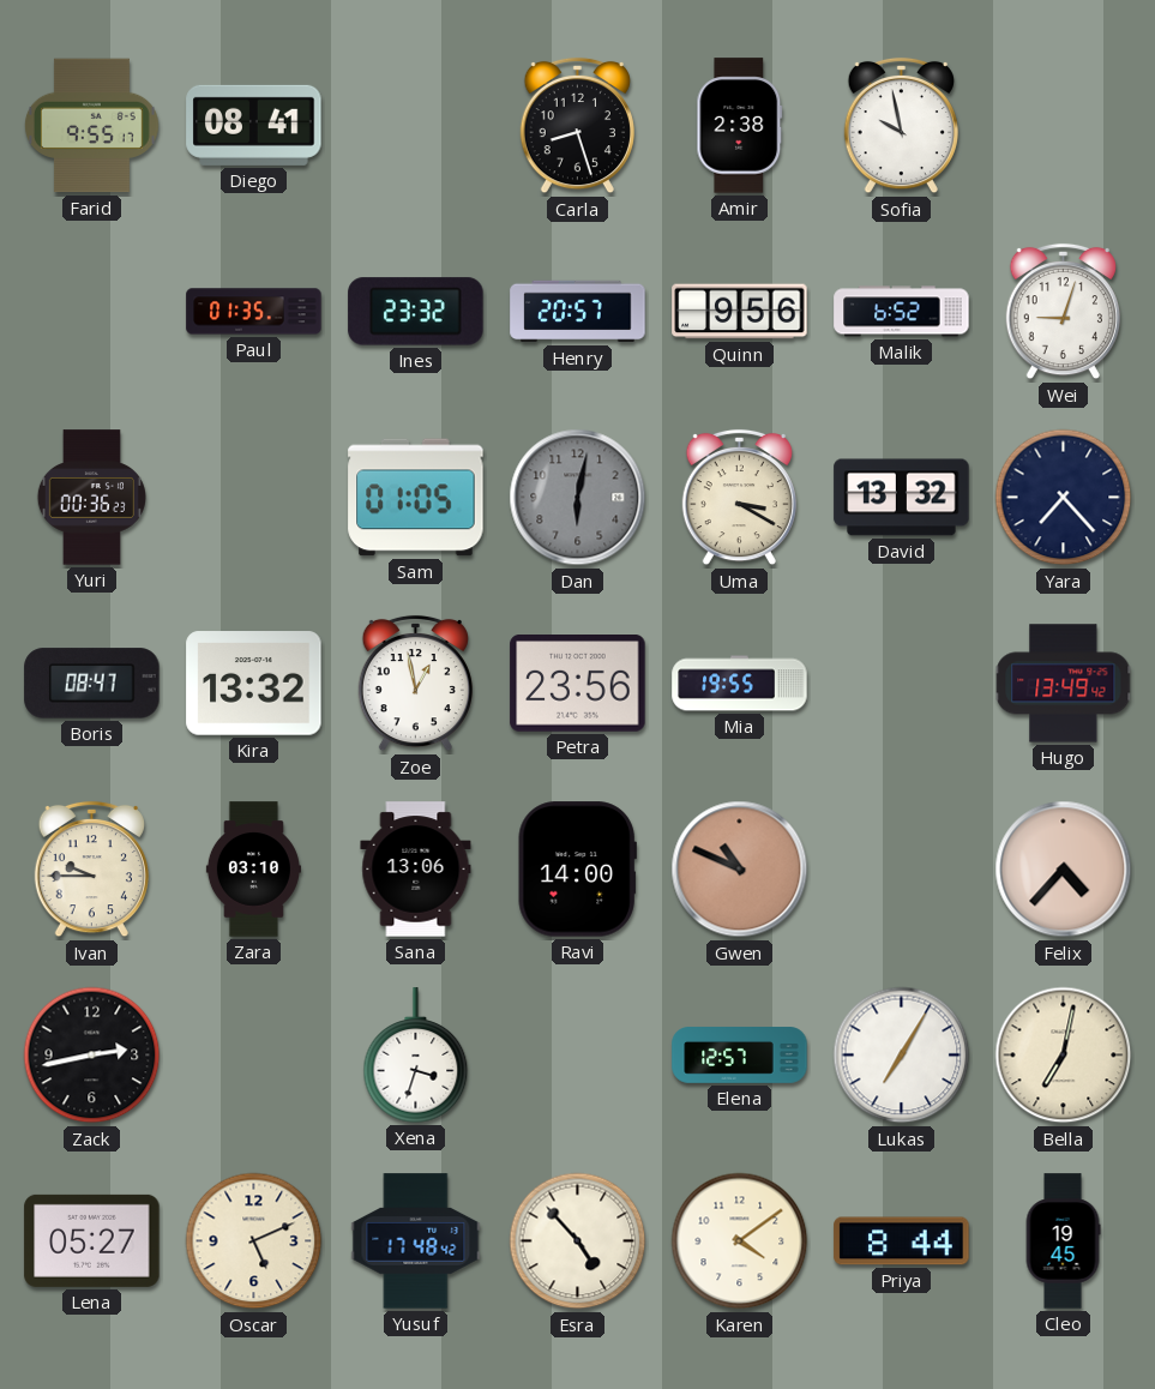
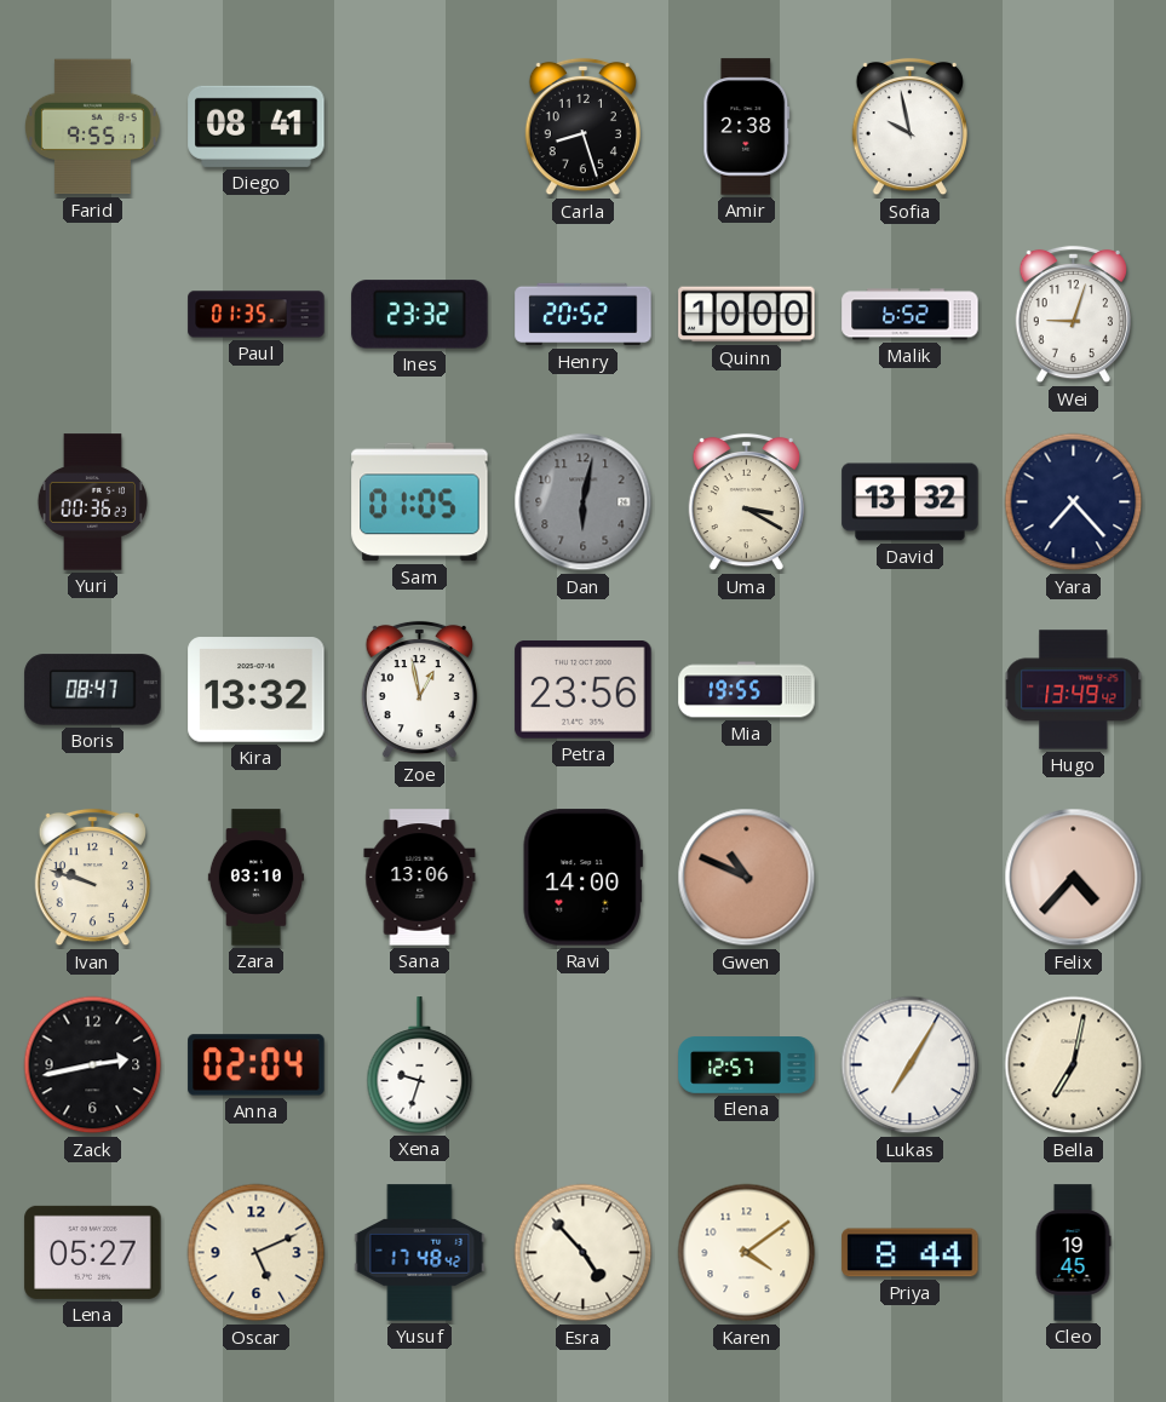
Henry: 20:57 -> 20:52 (584, 315)
Quinn: 9:56 -> 10:00 (747, 315)
Ivan: 9:45 -> 9:48 (92, 878)
Anna: none -> 02:04 (257, 1065)
Xena: 3:33 -> 9:33 (420, 1065)
